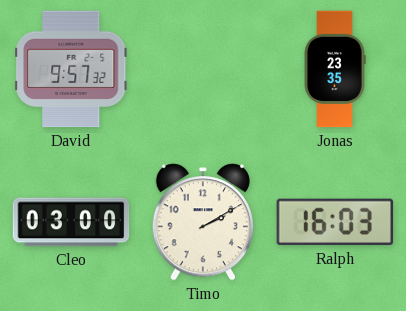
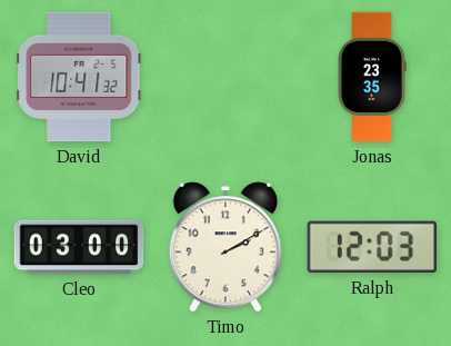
David: 9:57 -> 10:41 (79, 77)
Ralph: 16:03 -> 12:03 (372, 247)
